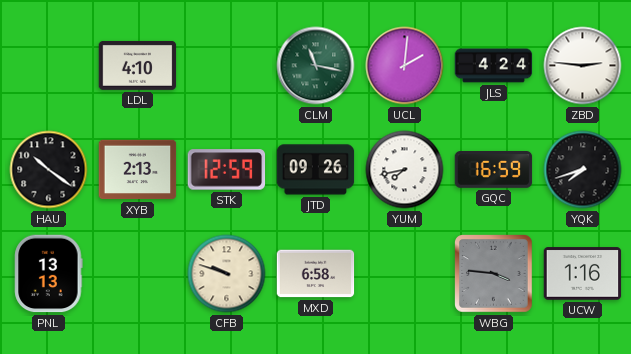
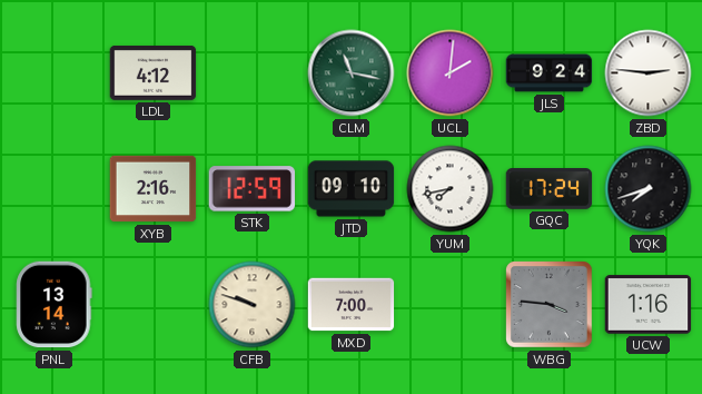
LDL: 4:10 -> 4:12 (154, 72)
JLS: 4:24 -> 9:24 (550, 73)
HAU: 10:21 -> none (49, 170)
XYB: 2:13 -> 2:16 (154, 189)
JTD: 09:26 -> 09:10 (352, 189)
GQC: 16:59 -> 17:24 (550, 189)
PNL: 13:13 -> 13:14 (55, 305)
MXD: 6:58 -> 7:00 (352, 305)
